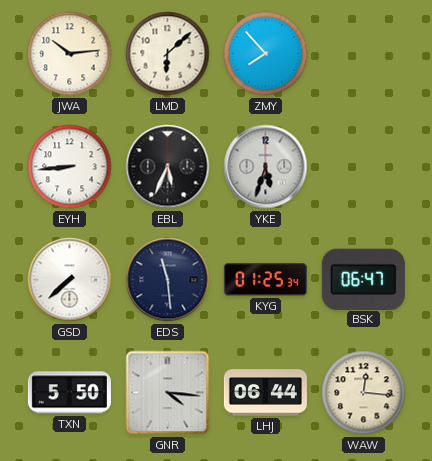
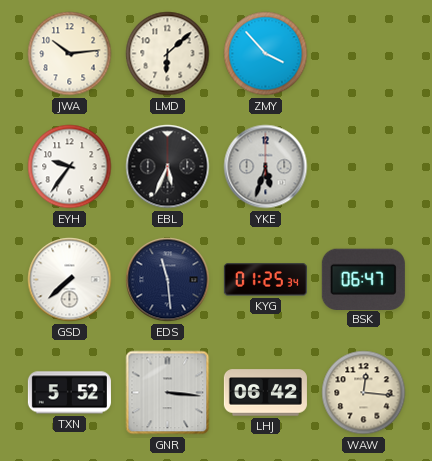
ZMY: 7:53 -> 3:53 (266, 54)
EYH: 8:44 -> 9:36 (70, 167)
TXN: 5:50 -> 5:52 (69, 393)
GNR: 4:16 -> 3:16 (168, 393)
LHJ: 06:44 -> 06:42 (265, 393)
